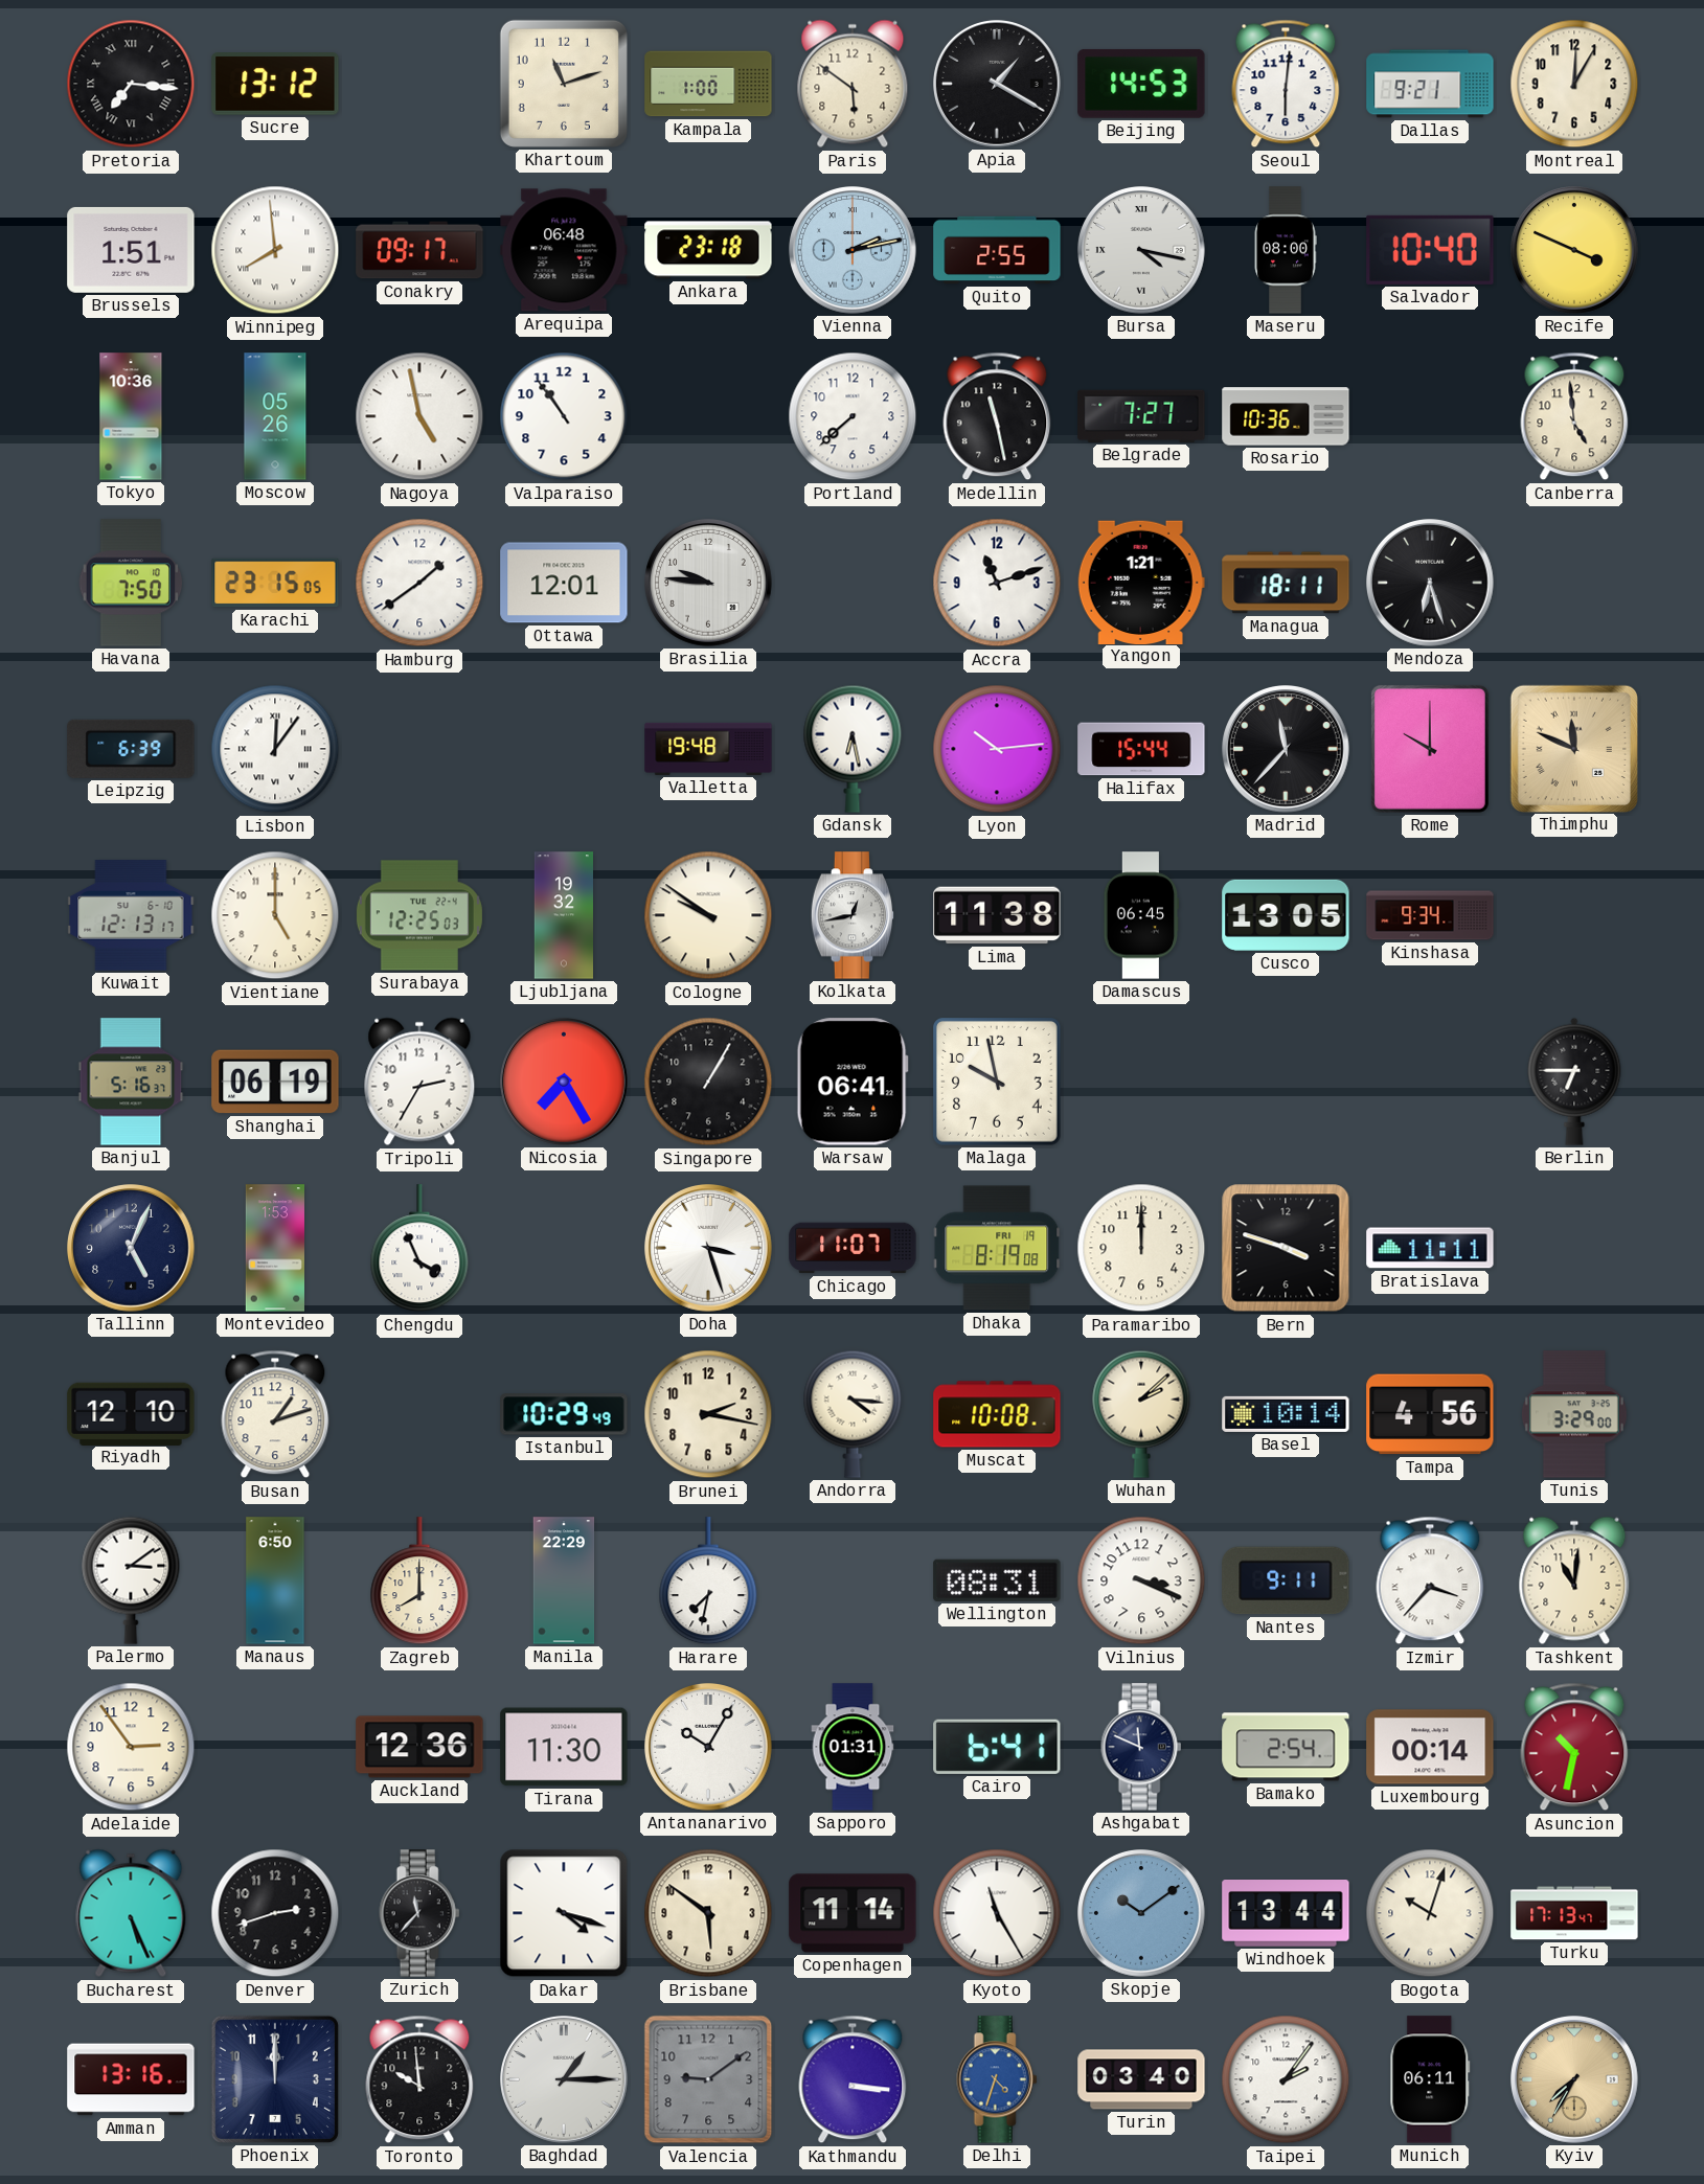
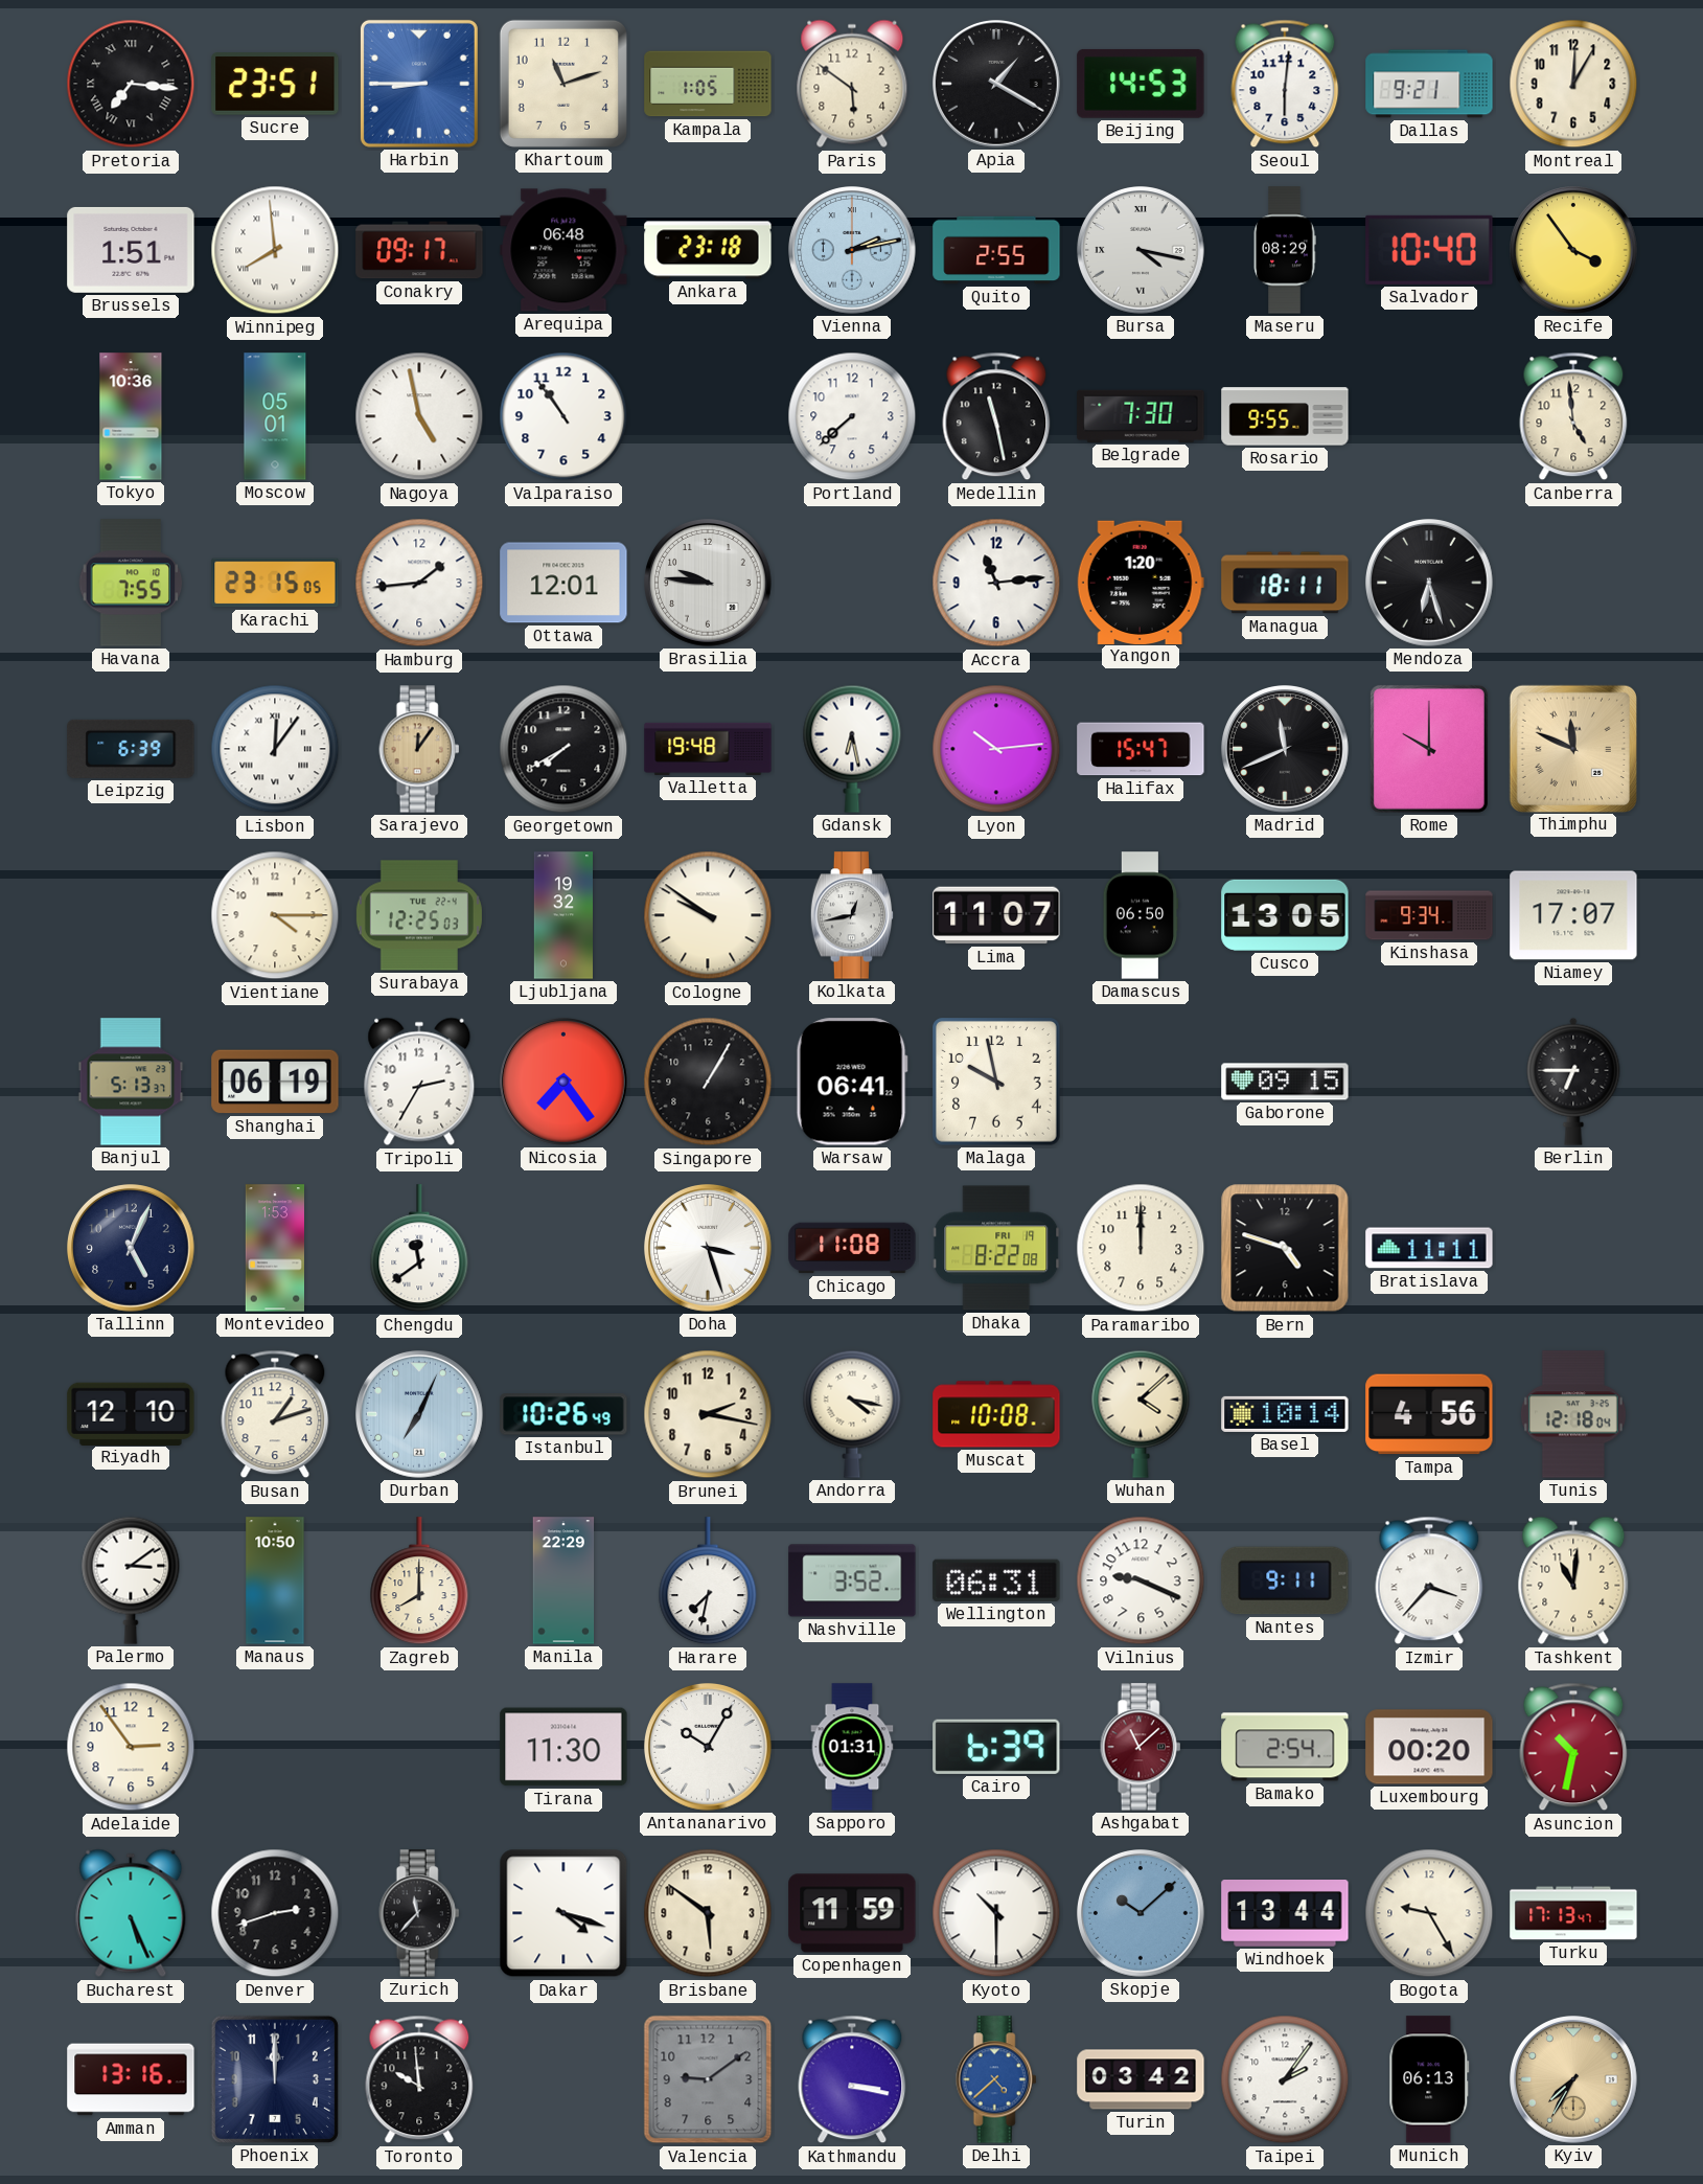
Sucre: 13:12 -> 23:51 (275, 84)
Harbin: none -> 8:45 (419, 84)
Kampala: 1:00 -> 1:05 (708, 84)
Maseru: 08:00 -> 08:29 (1285, 250)
Recife: 3:49 -> 3:54 (1574, 251)
Moscow: 05:26 -> 05:01 (275, 416)
Belgrade: 7:27 -> 7:30 (1141, 416)
Rosario: 10:36 -> 9:55 (1285, 416)
Havana: 7:50 -> 7:55 (131, 583)
Hamburg: 1:39 -> 1:44 (419, 583)
Accra: 11:12 -> 11:14 (996, 583)
Yangon: 1:21 -> 1:20 (1141, 582)
Sarajevo: none -> 12:06 (419, 749)
Georgetown: none -> 7:40 (563, 749)
Halifax: 15:44 -> 15:47 (1141, 749)
Madrid: 11:37 -> 11:41 (1286, 750)
Kuwait: 12:13 -> none (131, 915)
Vientiane: 5:00 -> 4:15 (275, 915)
Lima: 11:38 -> 11:07 (996, 915)
Damascus: 06:45 -> 06:50 (1141, 915)
Niamey: none -> 17:07 (1573, 915)
Banjul: 5:16 -> 5:13 (131, 1082)
Nicosia: 7:25 -> 7:24 (565, 1083)
Gaborone: none -> 09:15 (1285, 1082)
Chengdu: 3:56 -> 11:39 (419, 1249)
Chicago: 11:07 -> 11:08 (852, 1248)
Dhaka: 8:19 -> 8:22 (996, 1248)
Bern: 3:48 -> 4:48 (1285, 1248)
Durban: none -> 7:04 (420, 1415)
Istanbul: 10:29 -> 10:26 (563, 1414)
Andorra: 4:16 -> 4:17 (852, 1414)
Wuhan: 2:08 -> 4:08 (1141, 1414)
Tunis: 3:29 -> 12:18 (1573, 1414)
Manaus: 6:50 -> 10:50 (275, 1580)
Nashville: none -> 3:52 (852, 1580)
Wellington: 08:31 -> 06:31 (996, 1580)
Vilnius: 3:19 -> 9:19 (1141, 1580)
Auckland: 12:36 -> none (419, 1747)
Cairo: 6:41 -> 6:39 (996, 1747)
Ashgabat: 11:49 -> 11:08 (1141, 1747)
Ashgabat dial: navy -> burgundy (1141, 1747)
Luxembourg: 00:14 -> 00:20 (1429, 1747)
Copenhagen: 11:14 -> 11:59 (852, 1913)
Kyoto: 11:25 -> 10:30 (996, 1913)
Skopje: 10:09 -> 10:08 (1142, 1914)
Bogota: 10:03 -> 9:25 (1429, 1913)
Baghdad: 1:15 -> none (565, 2080)
Kathmandu: 3:16 -> 3:17 (852, 2079)
Delhi: 4:33 -> 4:38 (996, 2079)
Turin: 03:40 -> 03:42 (1141, 2079)
Munich: 06:11 -> 06:13 (1429, 2079)
